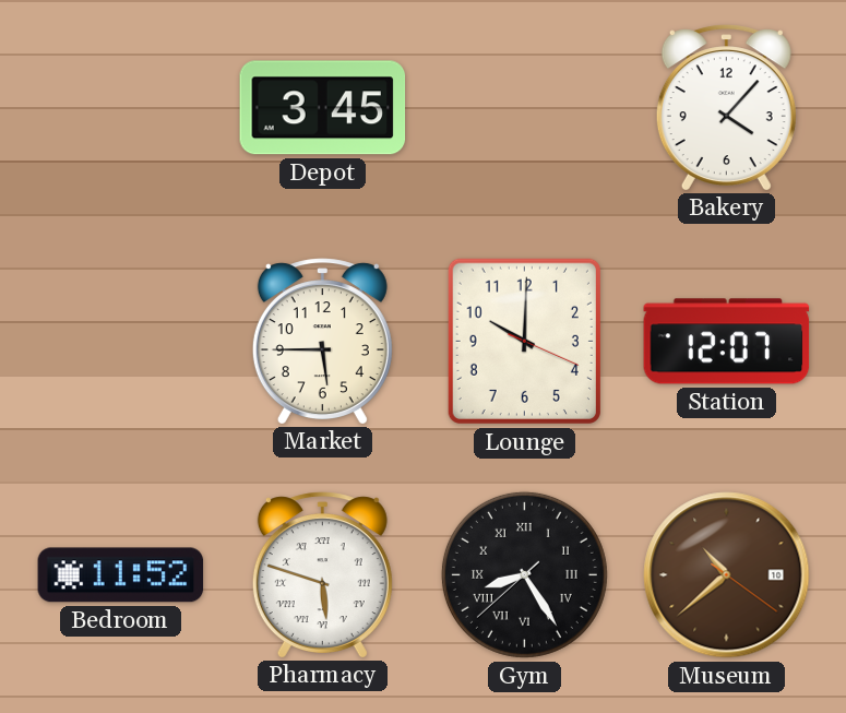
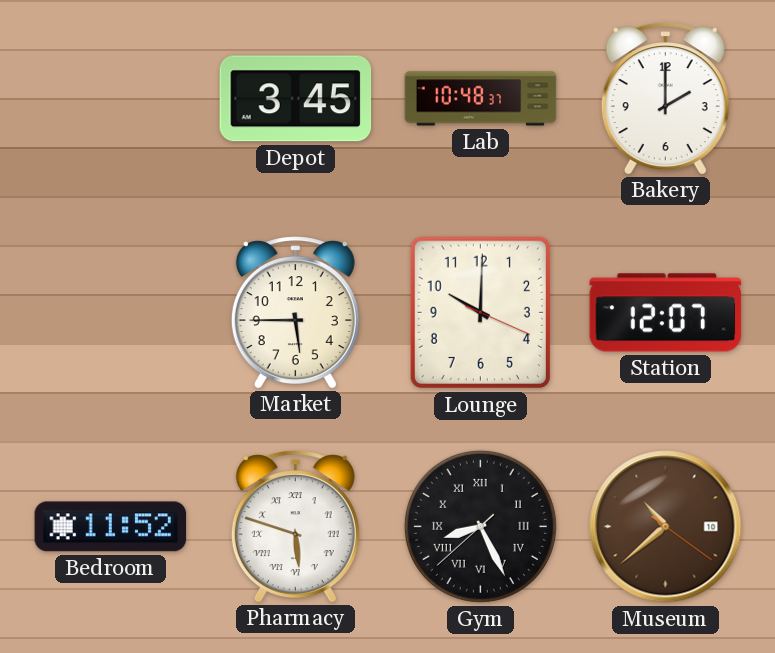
Lab: none -> 10:48 (481, 99)
Bakery: 4:07 -> 2:00 (665, 98)
Gym: 8:24 -> 8:25 (480, 526)
